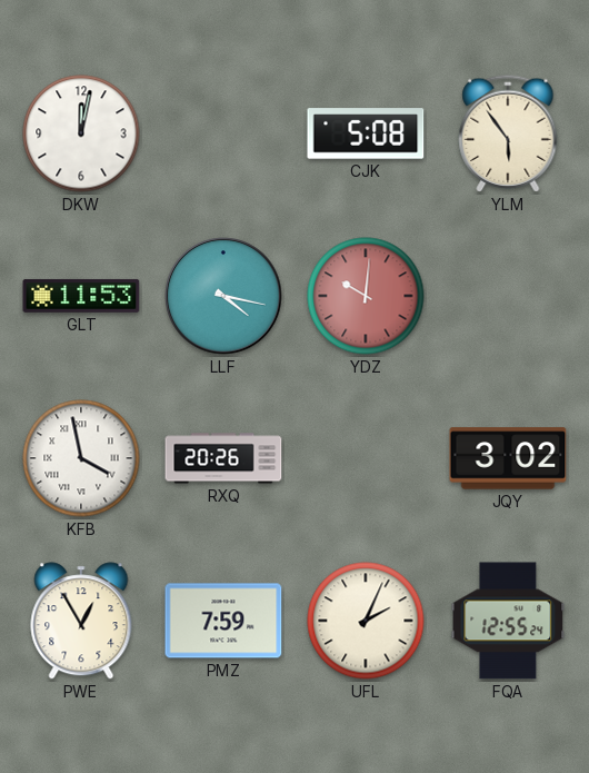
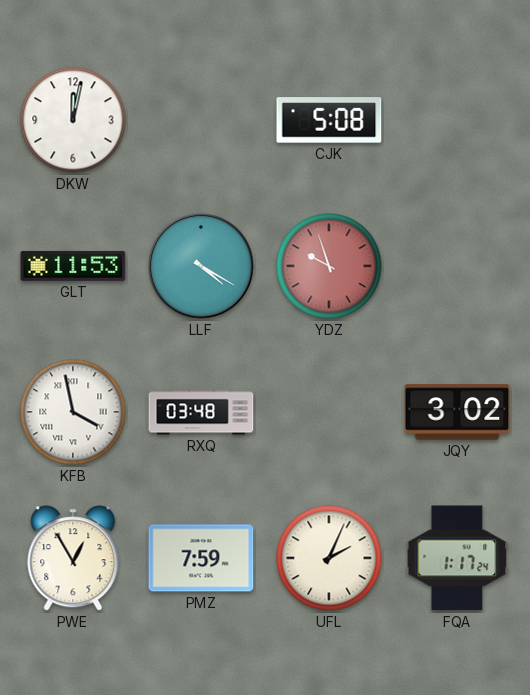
YLM: 5:54 -> none (508, 133)
LLF: 4:17 -> 4:20 (201, 266)
YDZ: 10:01 -> 9:57 (329, 266)
RXQ: 20:26 -> 03:48 (201, 412)
FQA: 12:55 -> 1:17 (457, 558)
